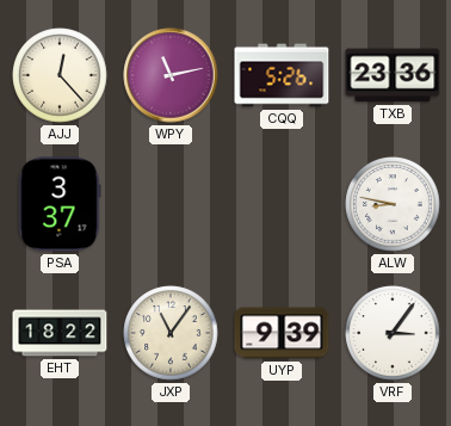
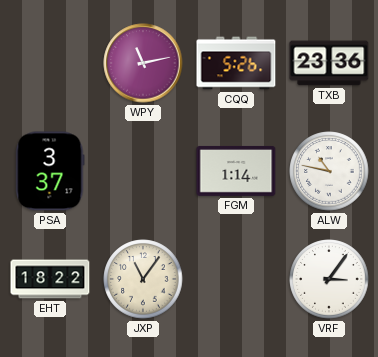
AJJ: 12:23 -> none (60, 75)
FGM: none -> 1:14 (236, 171)
ALW: 8:47 -> 10:47 (329, 171)
UYP: 9:39 -> none (282, 333)
